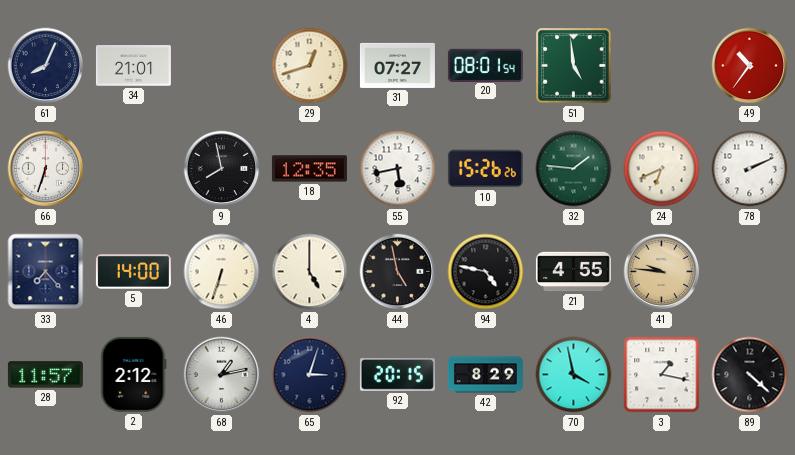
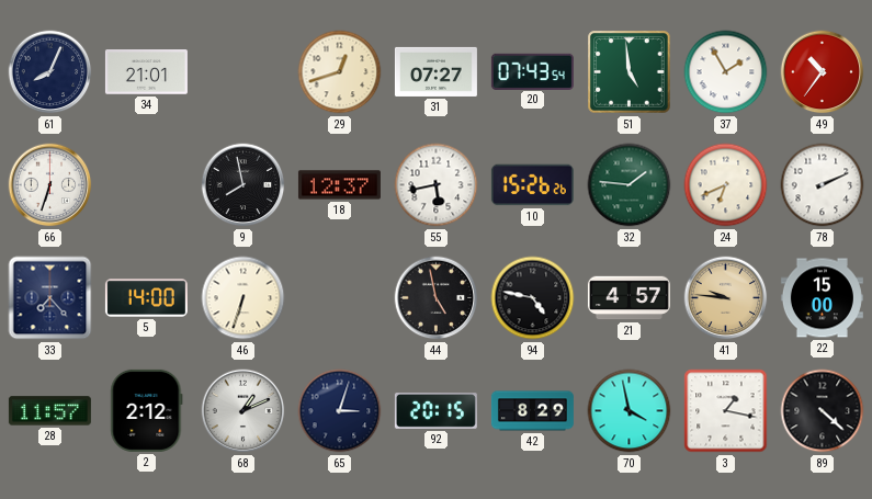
20: 08:01 -> 07:43 (532, 71)
37: none -> 1:55 (726, 72)
18: 12:35 -> 12:37 (339, 185)
4: 5:00 -> none (310, 272)
21: 4:55 -> 4:57 (628, 298)
22: none -> 15:00 (822, 298)
68: 1:13 -> 1:11 (244, 411)
